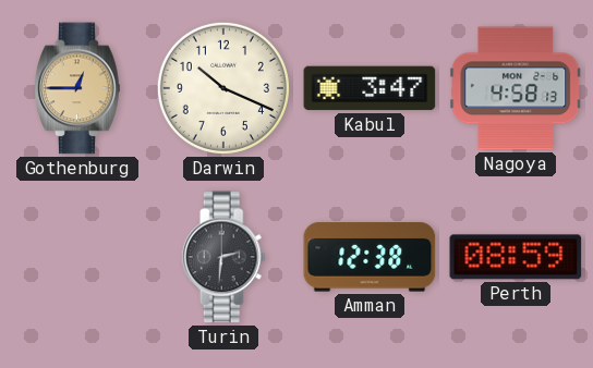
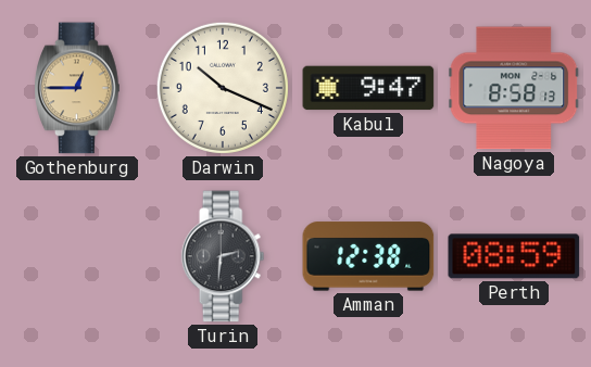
Kabul: 3:47 -> 9:47 (368, 88)
Nagoya: 4:58 -> 8:58 (514, 88)
